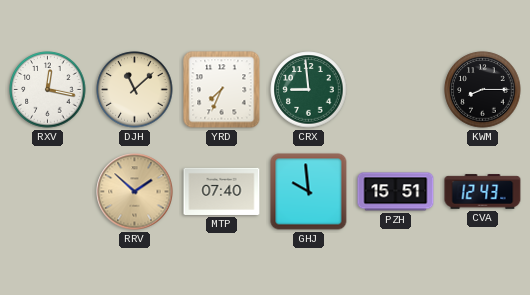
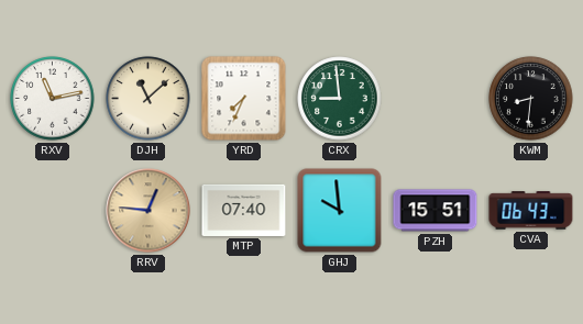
RXV: 12:17 -> 11:13 (53, 99)
KWM: 8:15 -> 8:31 (531, 99)
RRV: 1:52 -> 12:46 (148, 211)
CVA: 12:43 -> 06:43 (531, 211)
